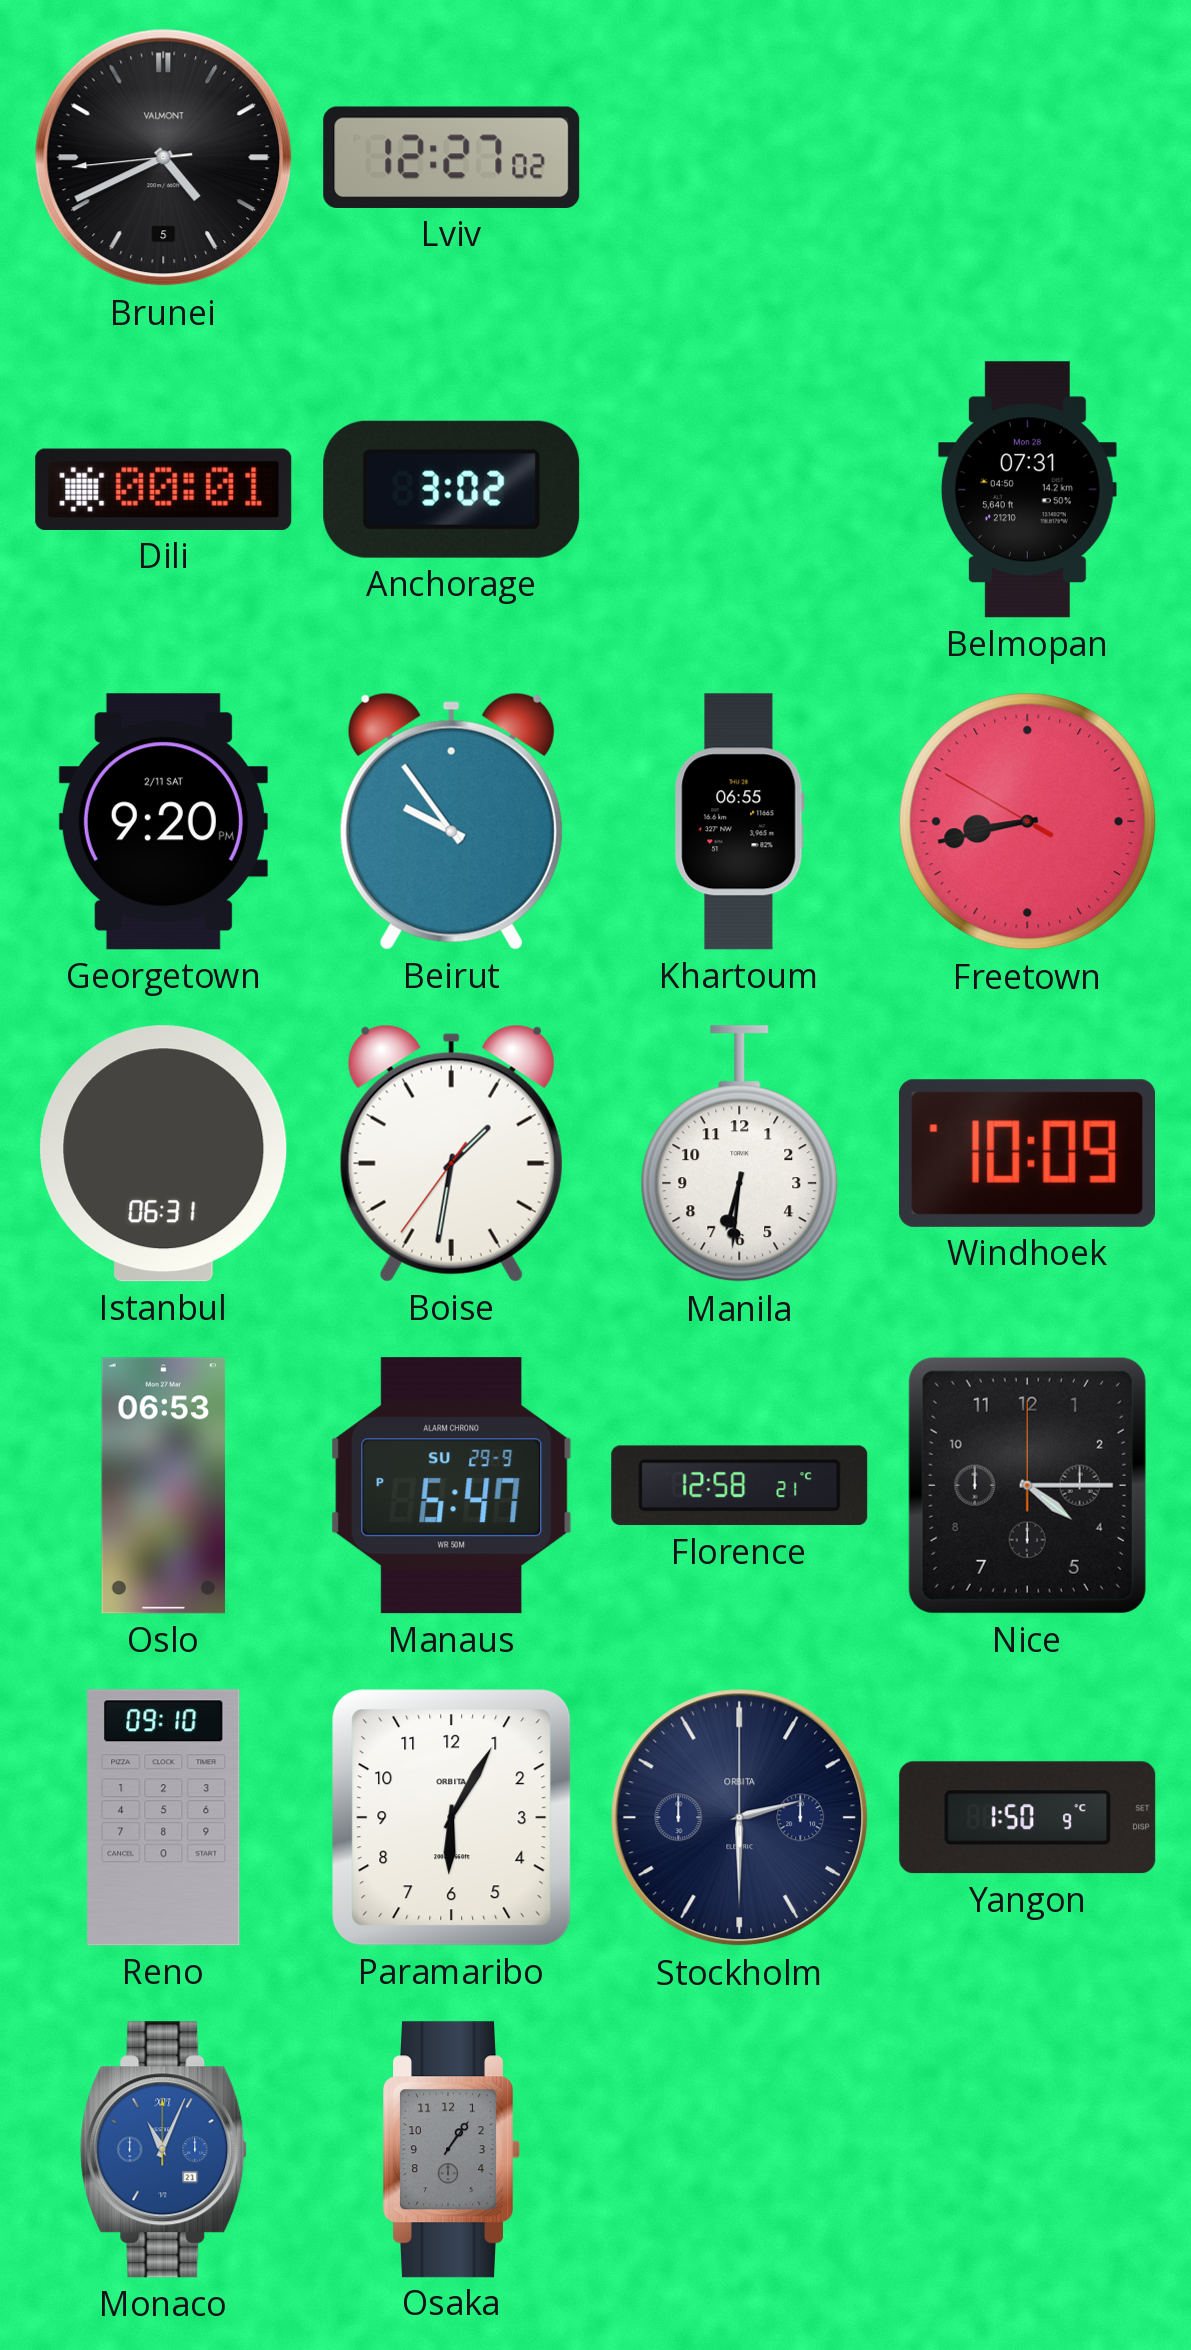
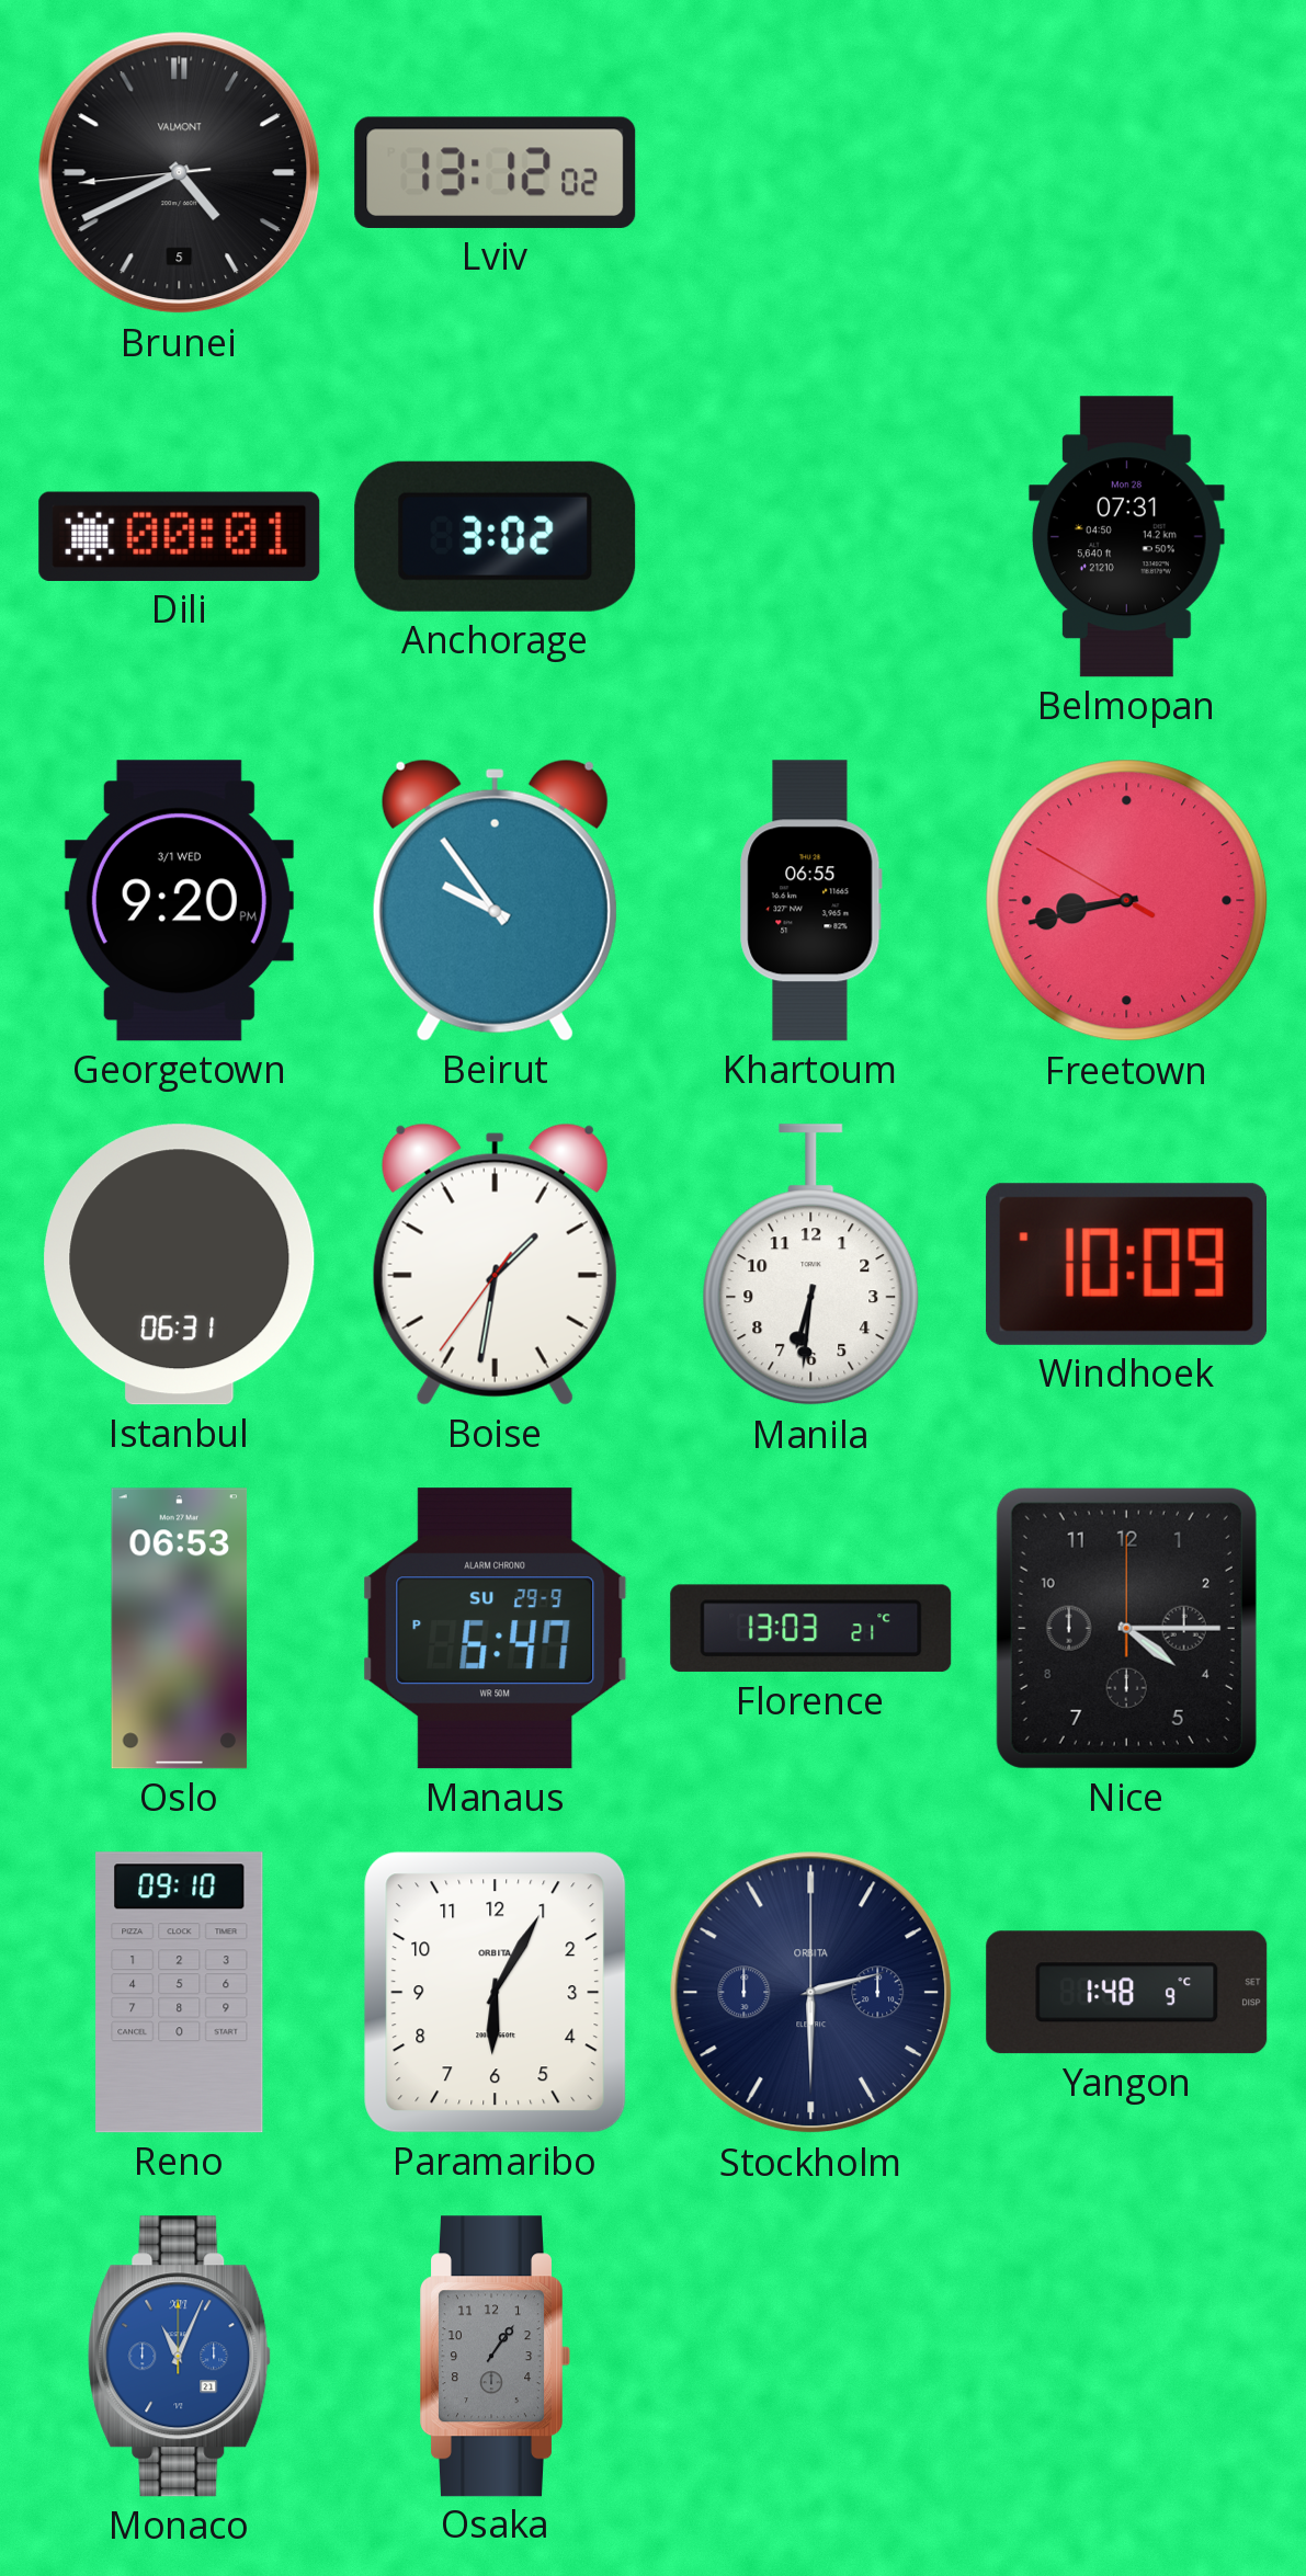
Lviv: 12:27 -> 13:12 (496, 172)
Georgetown date: 2/11 SAT -> 3/1 WED (179, 901)
Florence: 12:58 -> 13:03 (811, 1629)
Yangon: 1:50 -> 1:48 (1127, 1993)
